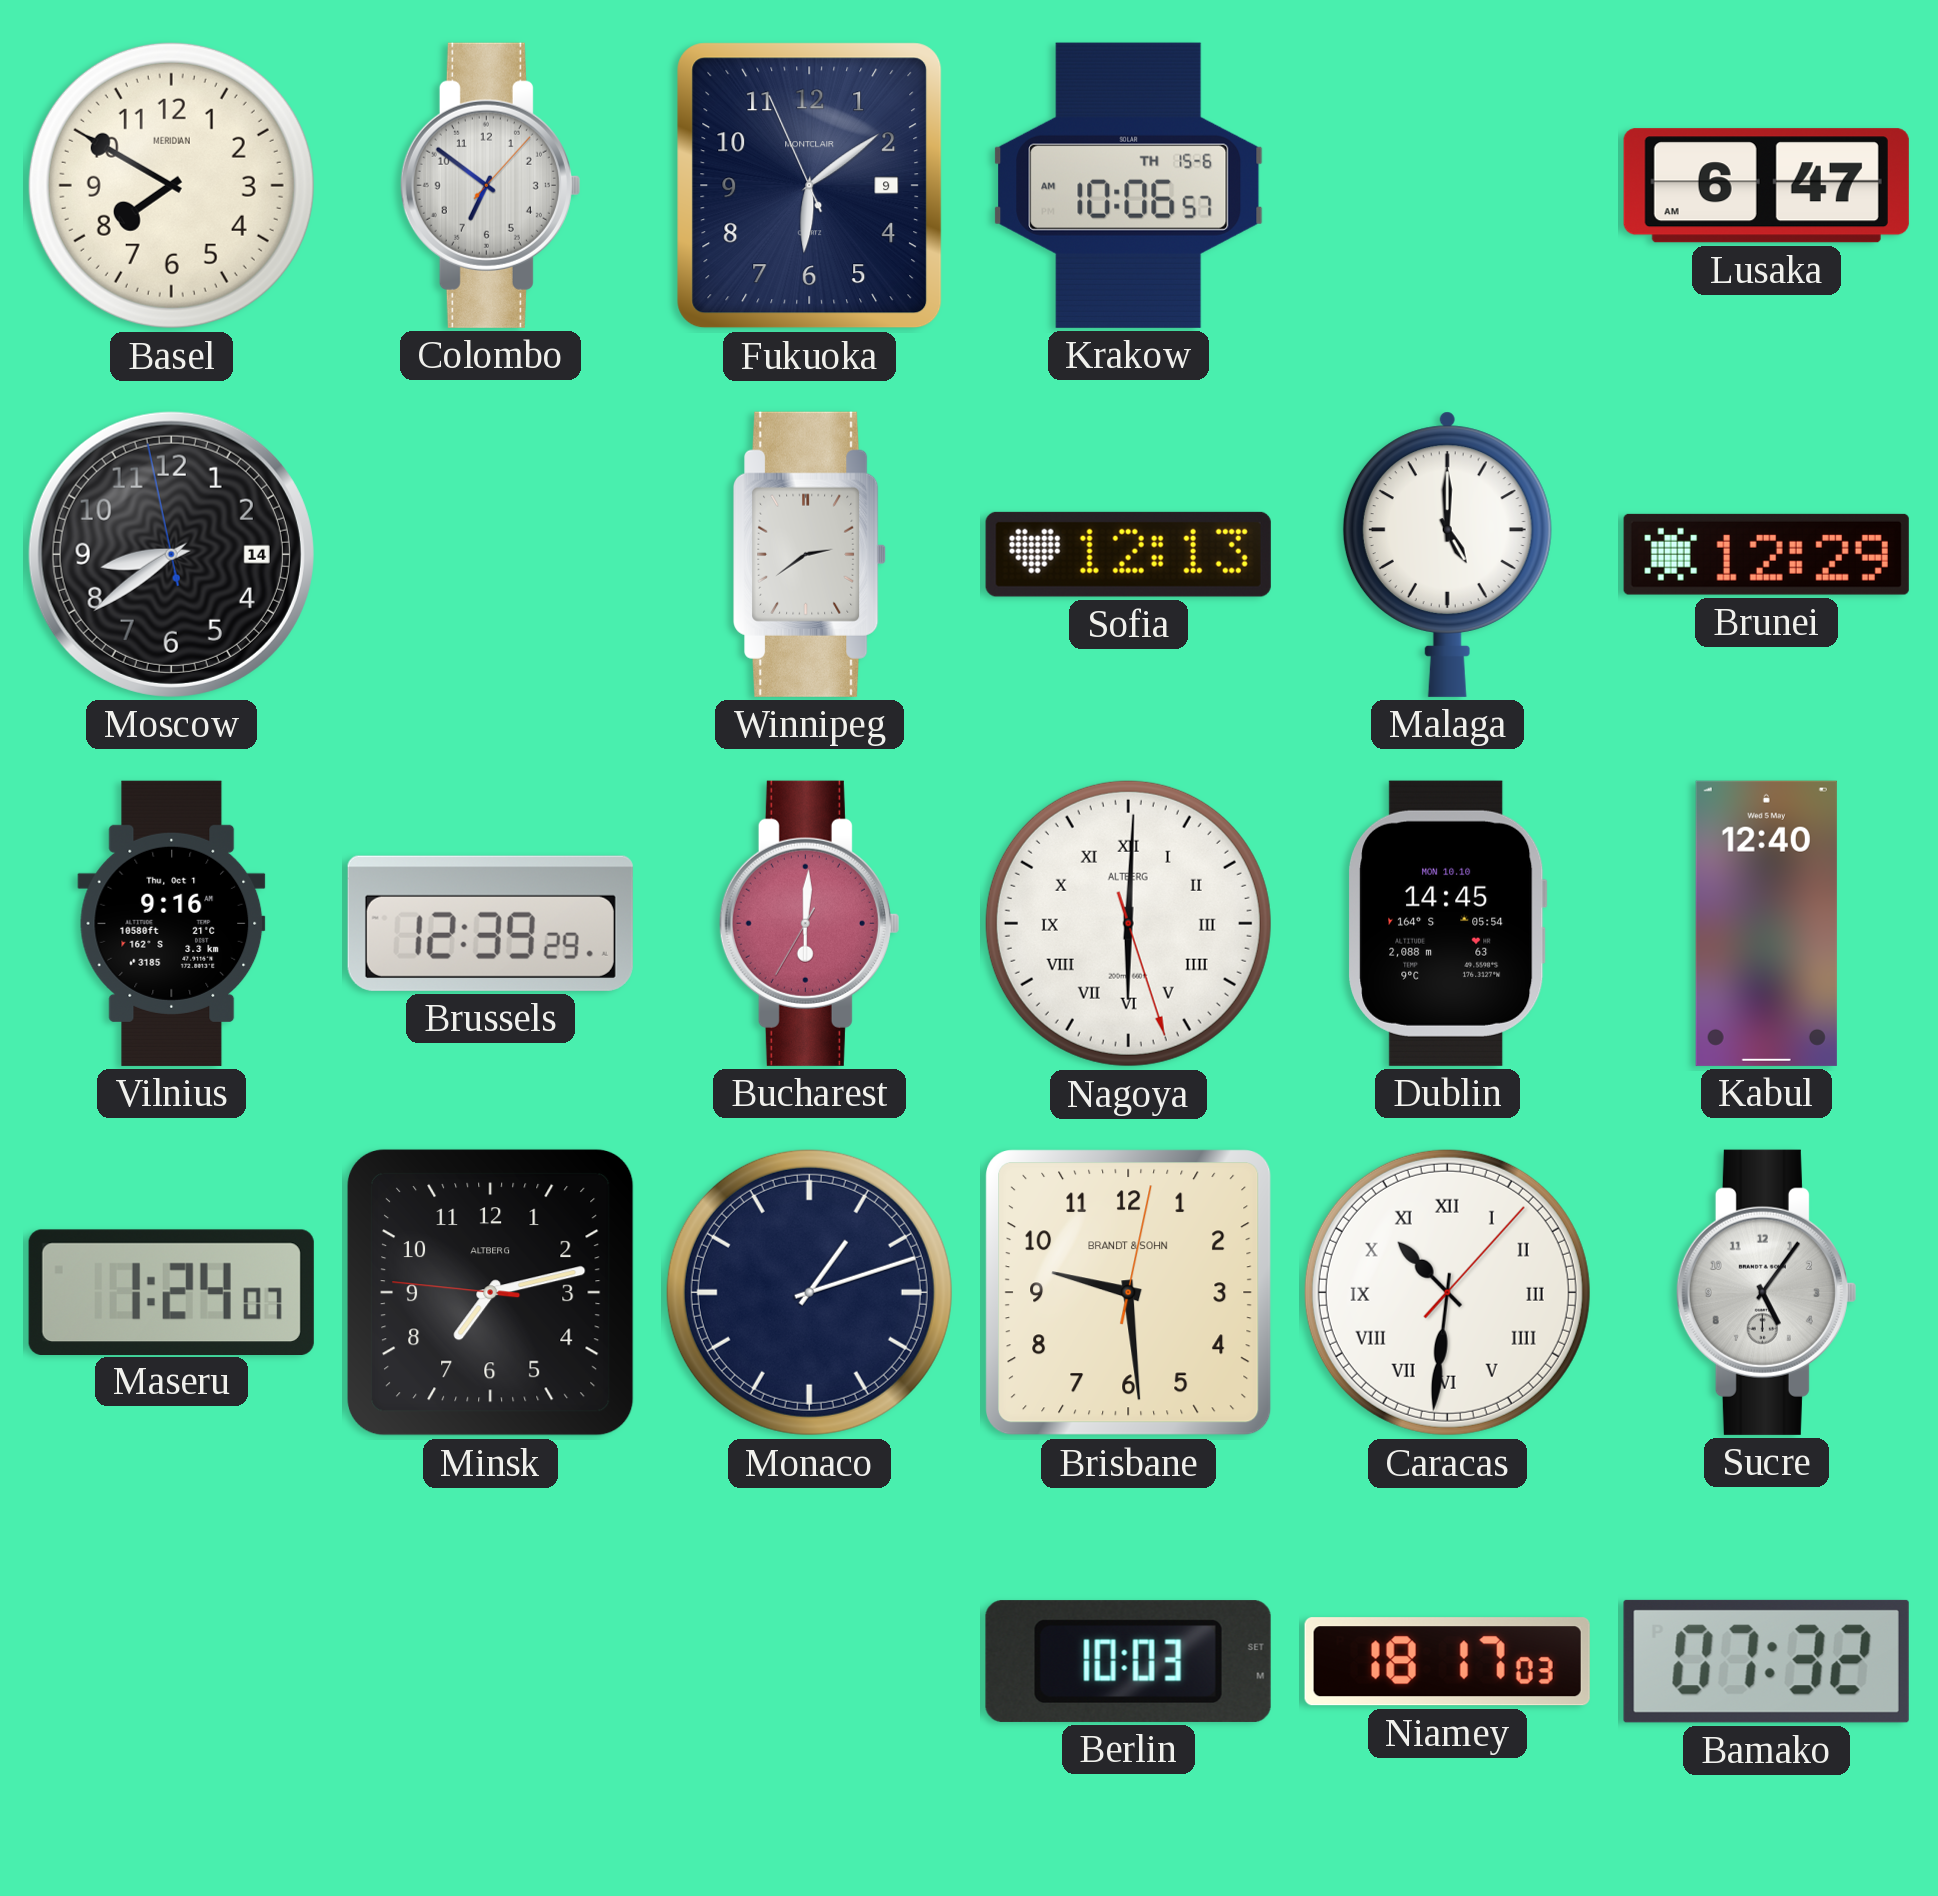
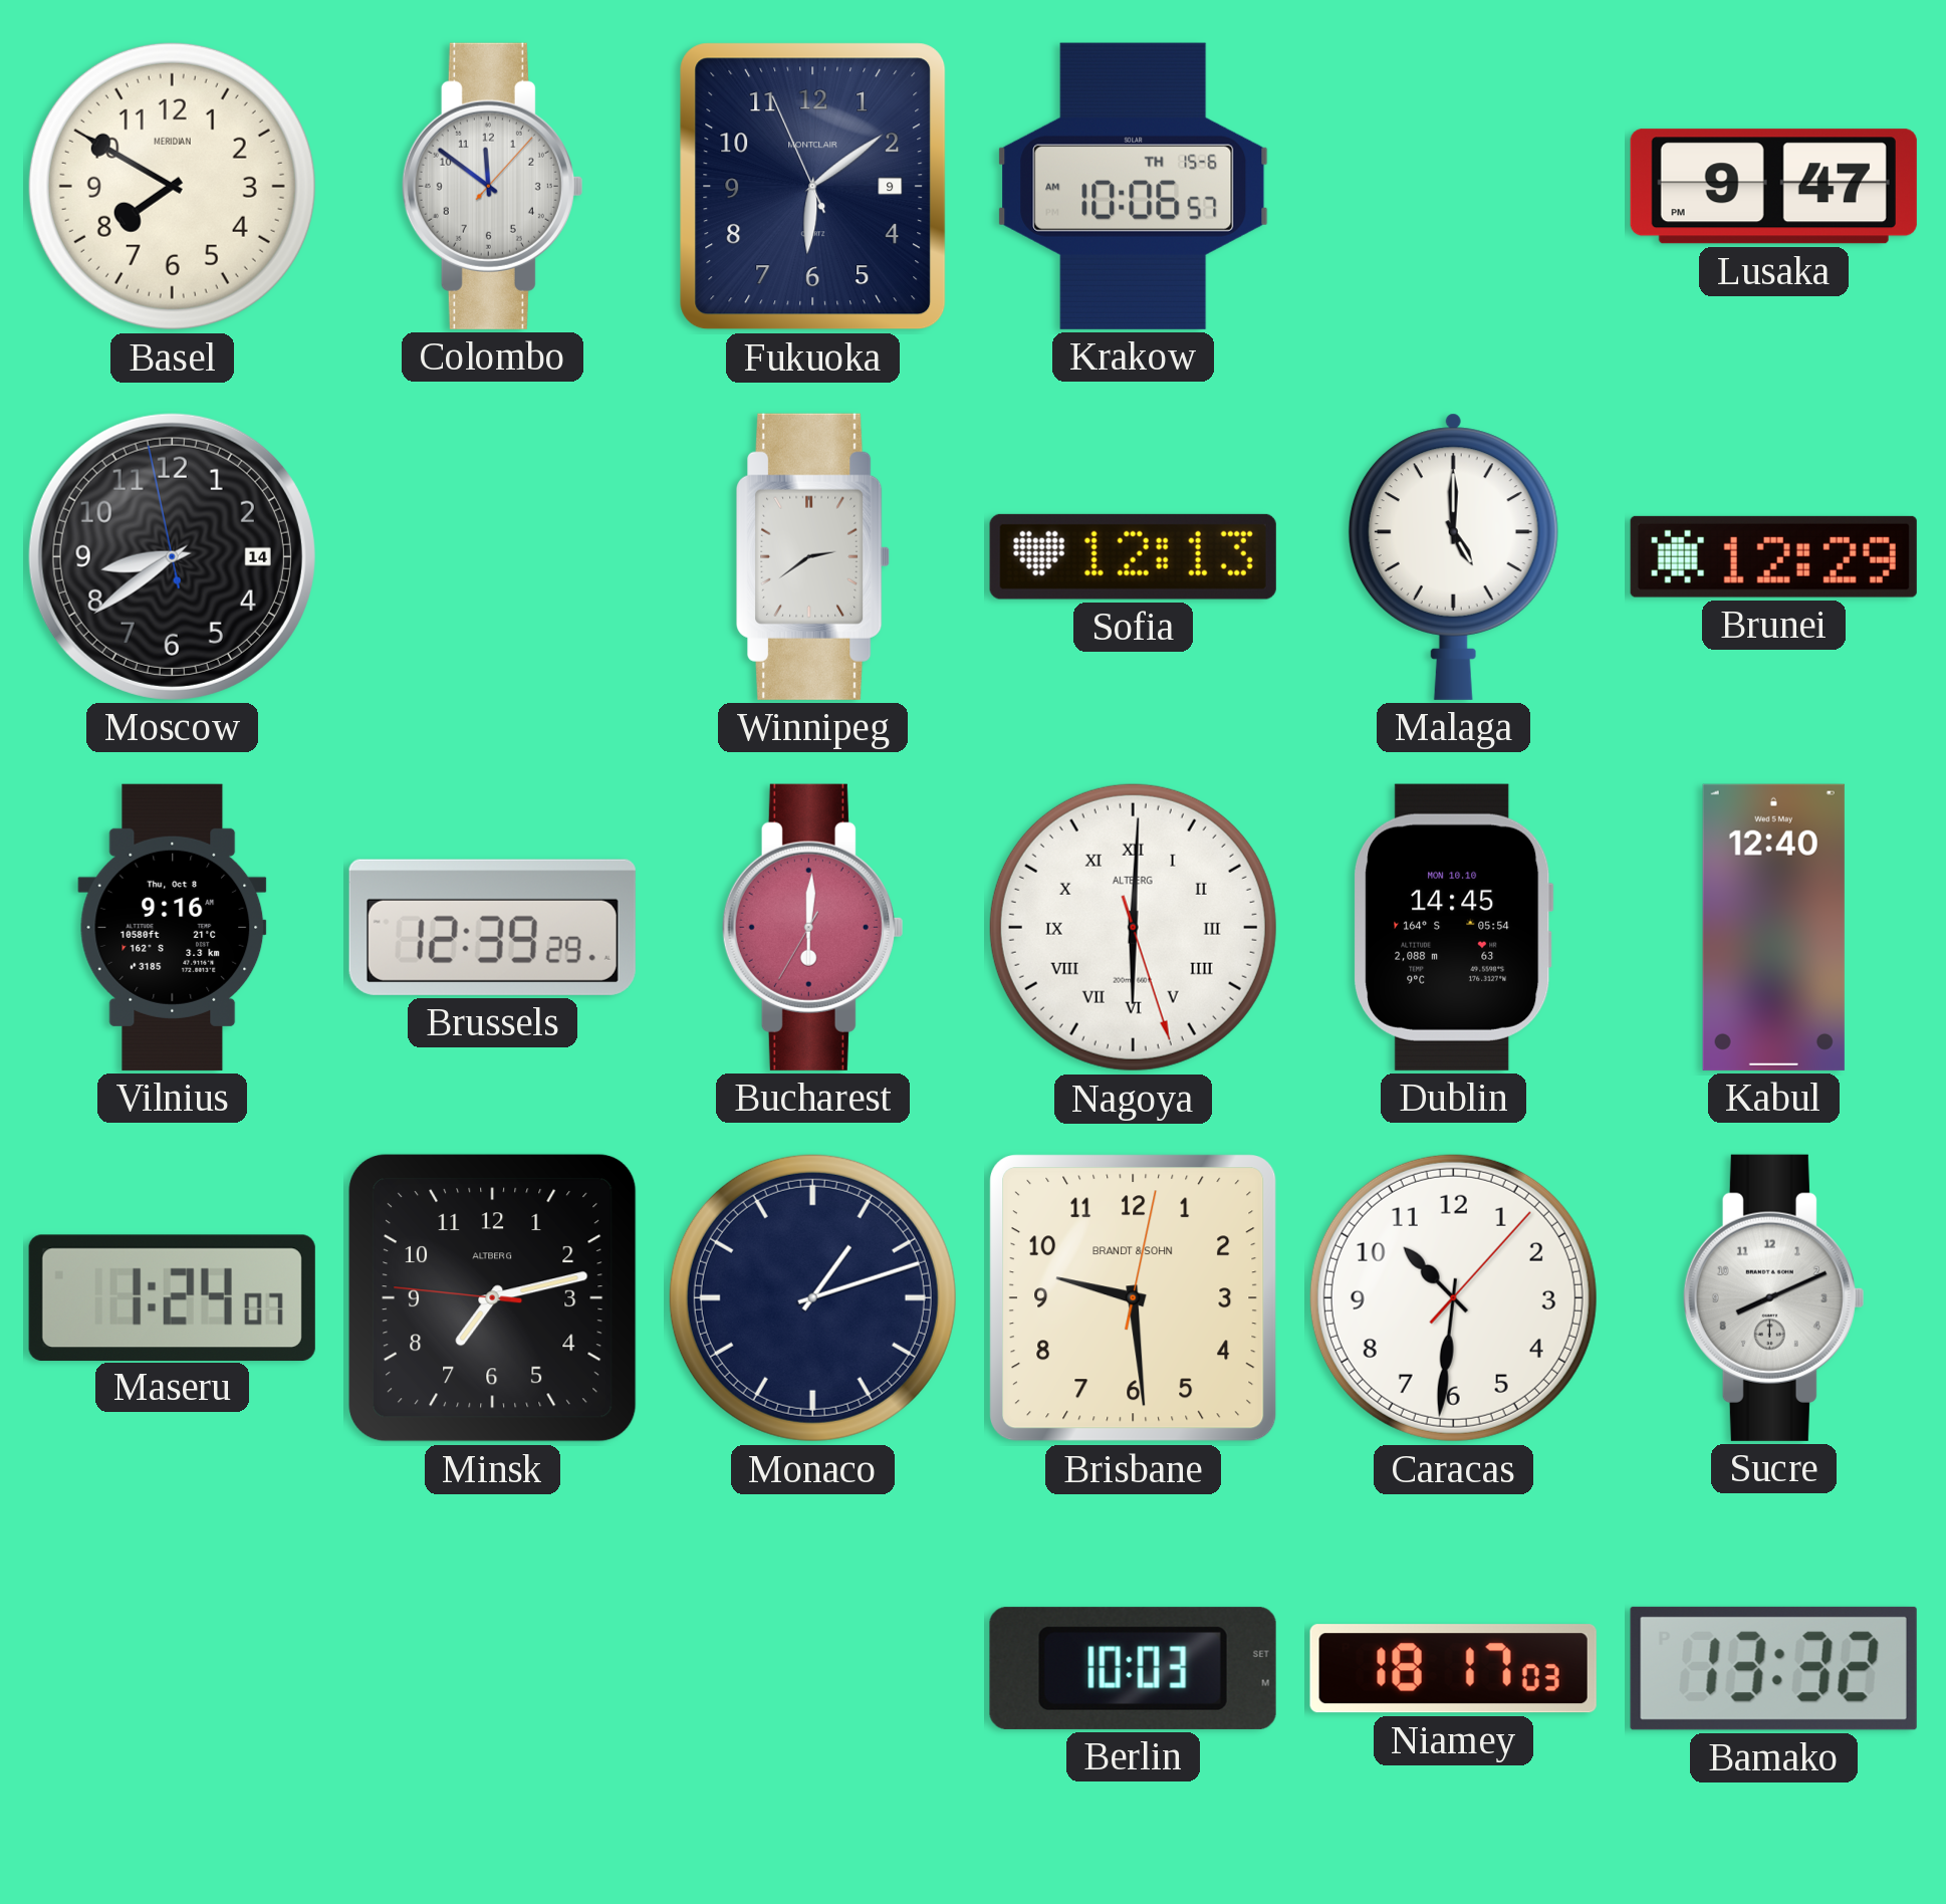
Colombo: 6:51 -> 11:51 (492, 186)
Lusaka: 6:47 -> 9:47 (1773, 187)
Vilnius date: Thu, Oct 1 -> Thu, Oct 8 (173, 927)
Caracas numerals: Roman -> Arabic (1453, 1297)
Sucre: 5:06 -> 8:11 (1773, 1297)
Bamako: 07:32 -> 13:32 (1773, 1668)
